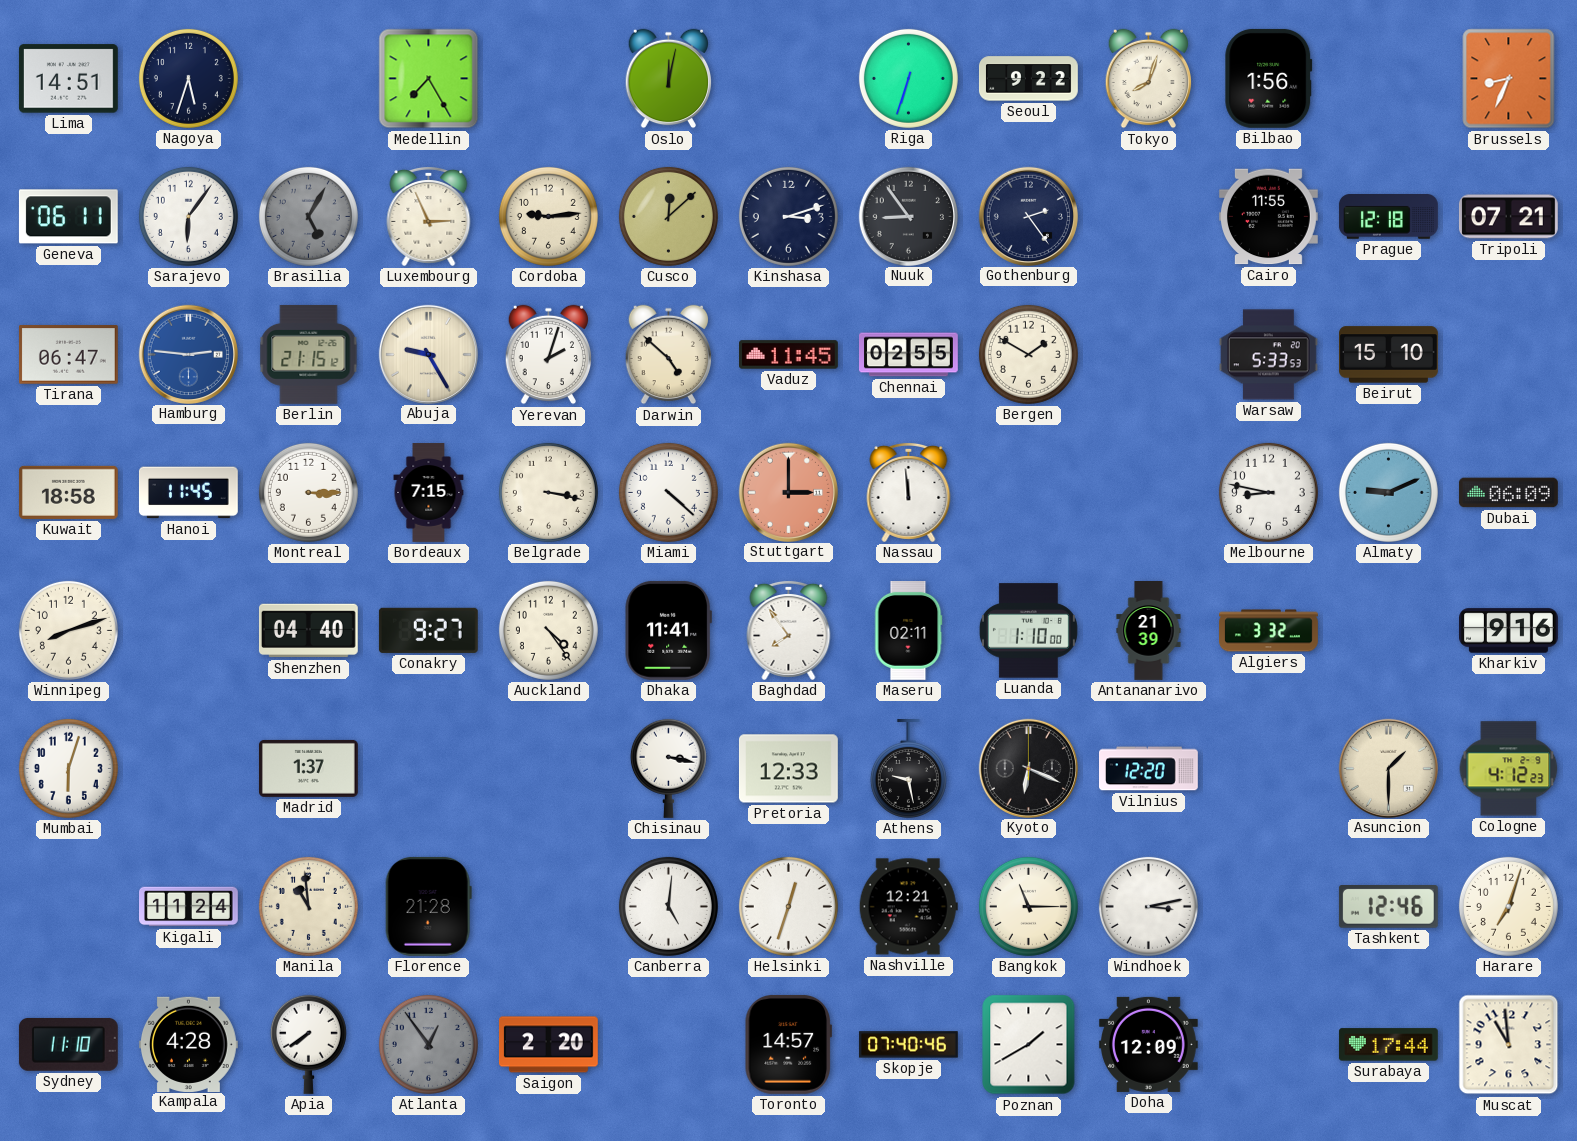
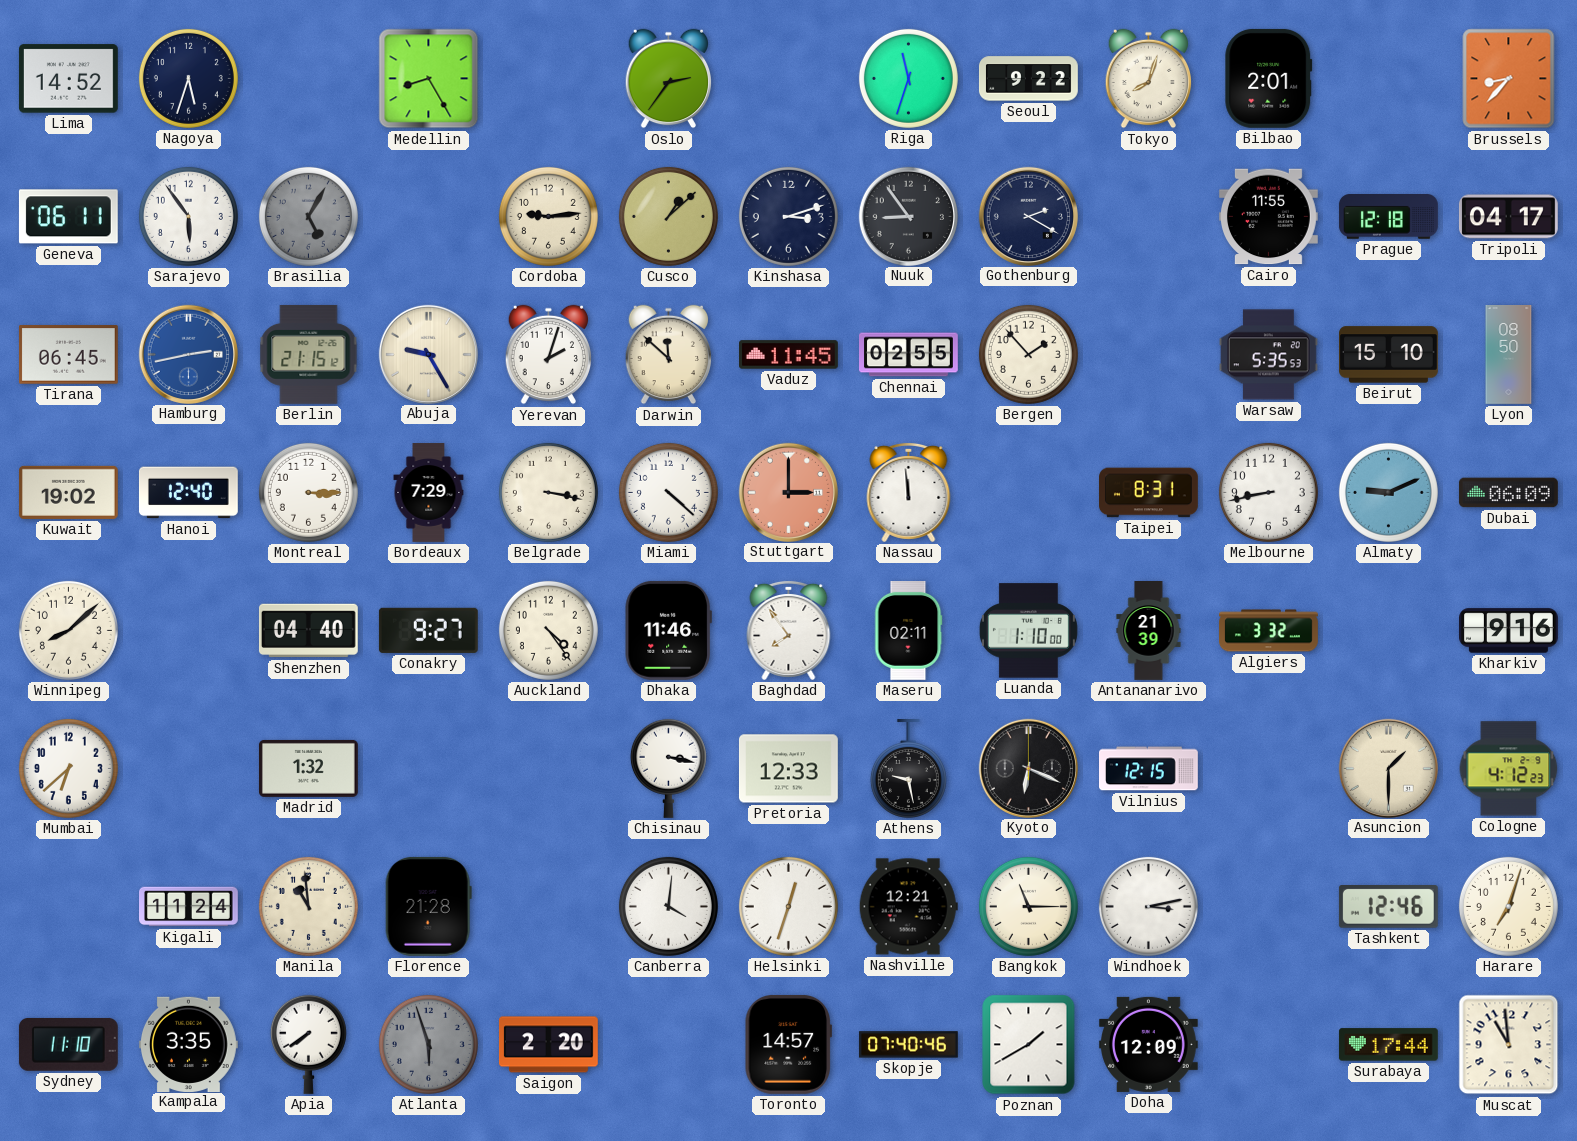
Lima: 14:51 -> 14:52 (68, 79)
Medellin: 7:25 -> 8:25 (429, 79)
Oslo: 12:02 -> 2:36 (668, 79)
Riga: 6:33 -> 11:33 (908, 78)
Bilbao: 1:56 -> 2:01 (1269, 78)
Brussels: 8:34 -> 8:37 (1509, 79)
Sarajevo: 6:06 -> 5:54 (188, 216)
Luxembourg: 2:56 -> none (429, 216)
Cusco: 12:08 -> 1:08 (668, 216)
Gothenburg: 2:24 -> 2:20 (1028, 216)
Tripoli: 07:21 -> 04:17 (1508, 217)
Tirana: 06:47 -> 06:45 (68, 355)
Hamburg: 2:46 -> 2:43 (188, 354)
Darwin: 4:52 -> 11:52 (668, 355)
Bergen: 1:50 -> 1:53 (1028, 354)
Warsaw: 5:33 -> 5:35 (1268, 355)
Lyon: none -> 08:50 (1509, 355)
Kuwait: 18:58 -> 19:02 (68, 492)
Hanoi: 11:45 -> 12:40 (188, 493)
Bordeaux: 7:15 -> 7:29 (429, 493)
Taipei: none -> 8:31 (1149, 493)
Melbourne: 8:47 -> 8:43 (1268, 492)
Winnipeg: 8:12 -> 8:08 (68, 630)
Dhaka: 11:41 -> 11:46 (668, 630)
Mumbai: 6:03 -> 6:38 (68, 768)
Madrid: 1:37 -> 1:32 (308, 768)
Vilnius: 12:20 -> 12:15 (1149, 769)
Canberra: 5:01 -> 4:01 (668, 906)
Kampala: 4:28 -> 3:35 (188, 1044)
Atlanta: 12:54 -> 5:57 (428, 1044)
